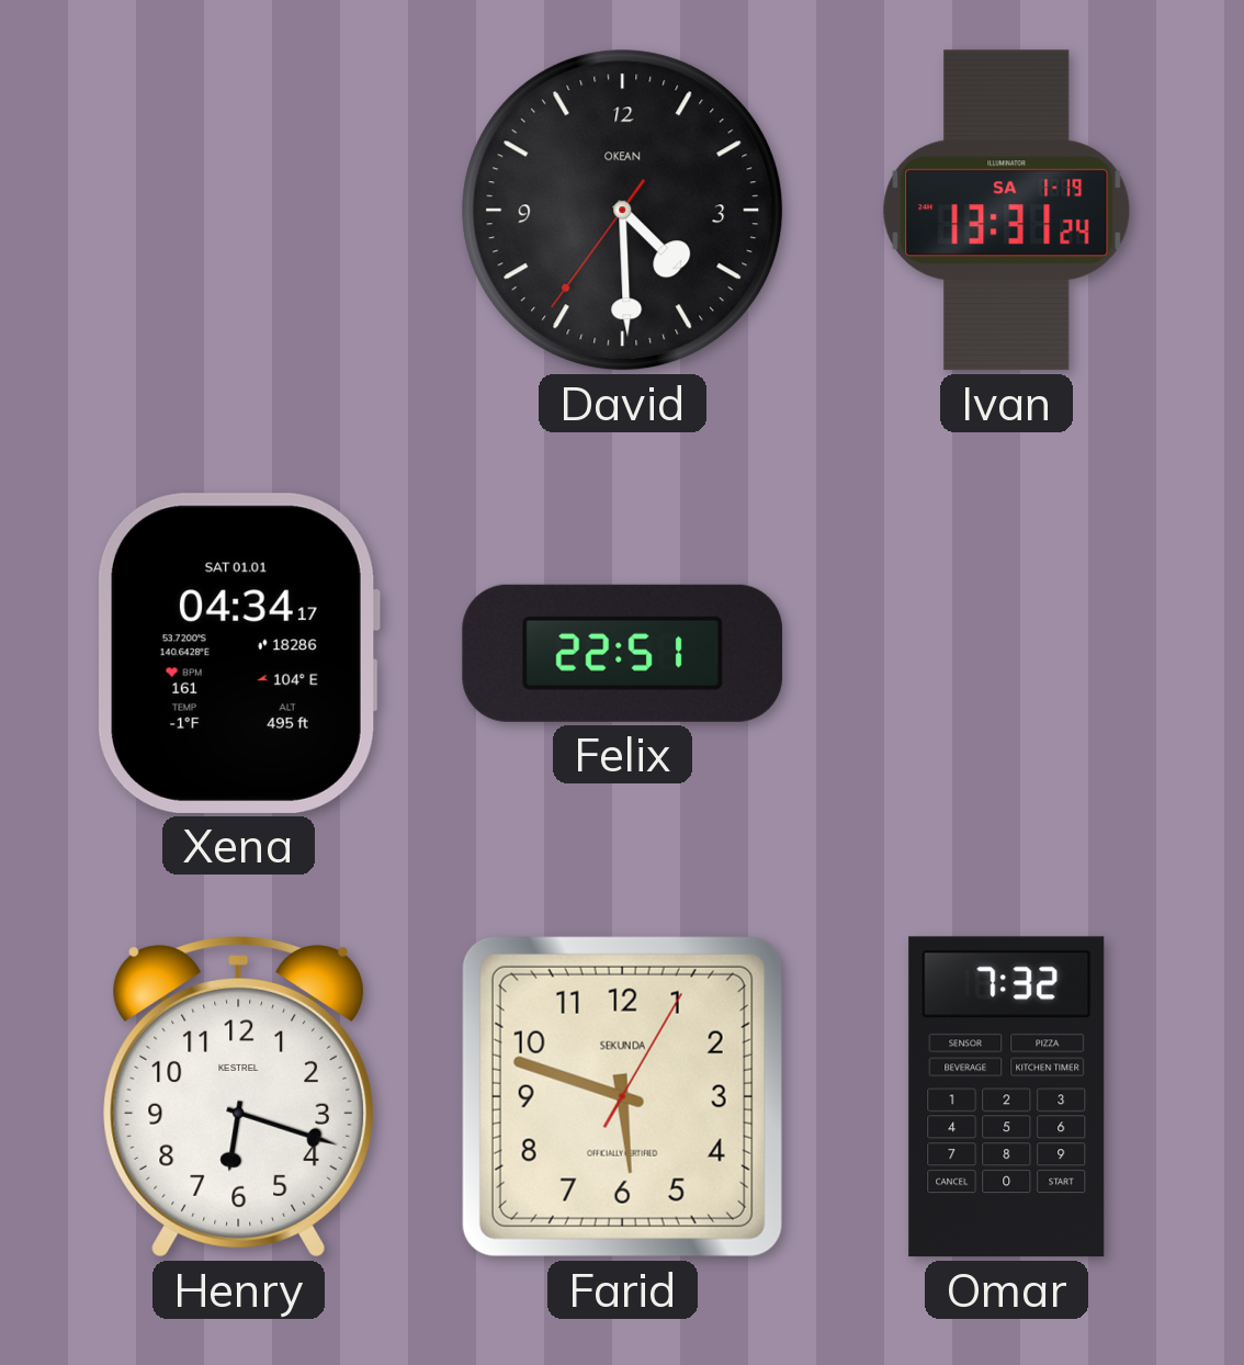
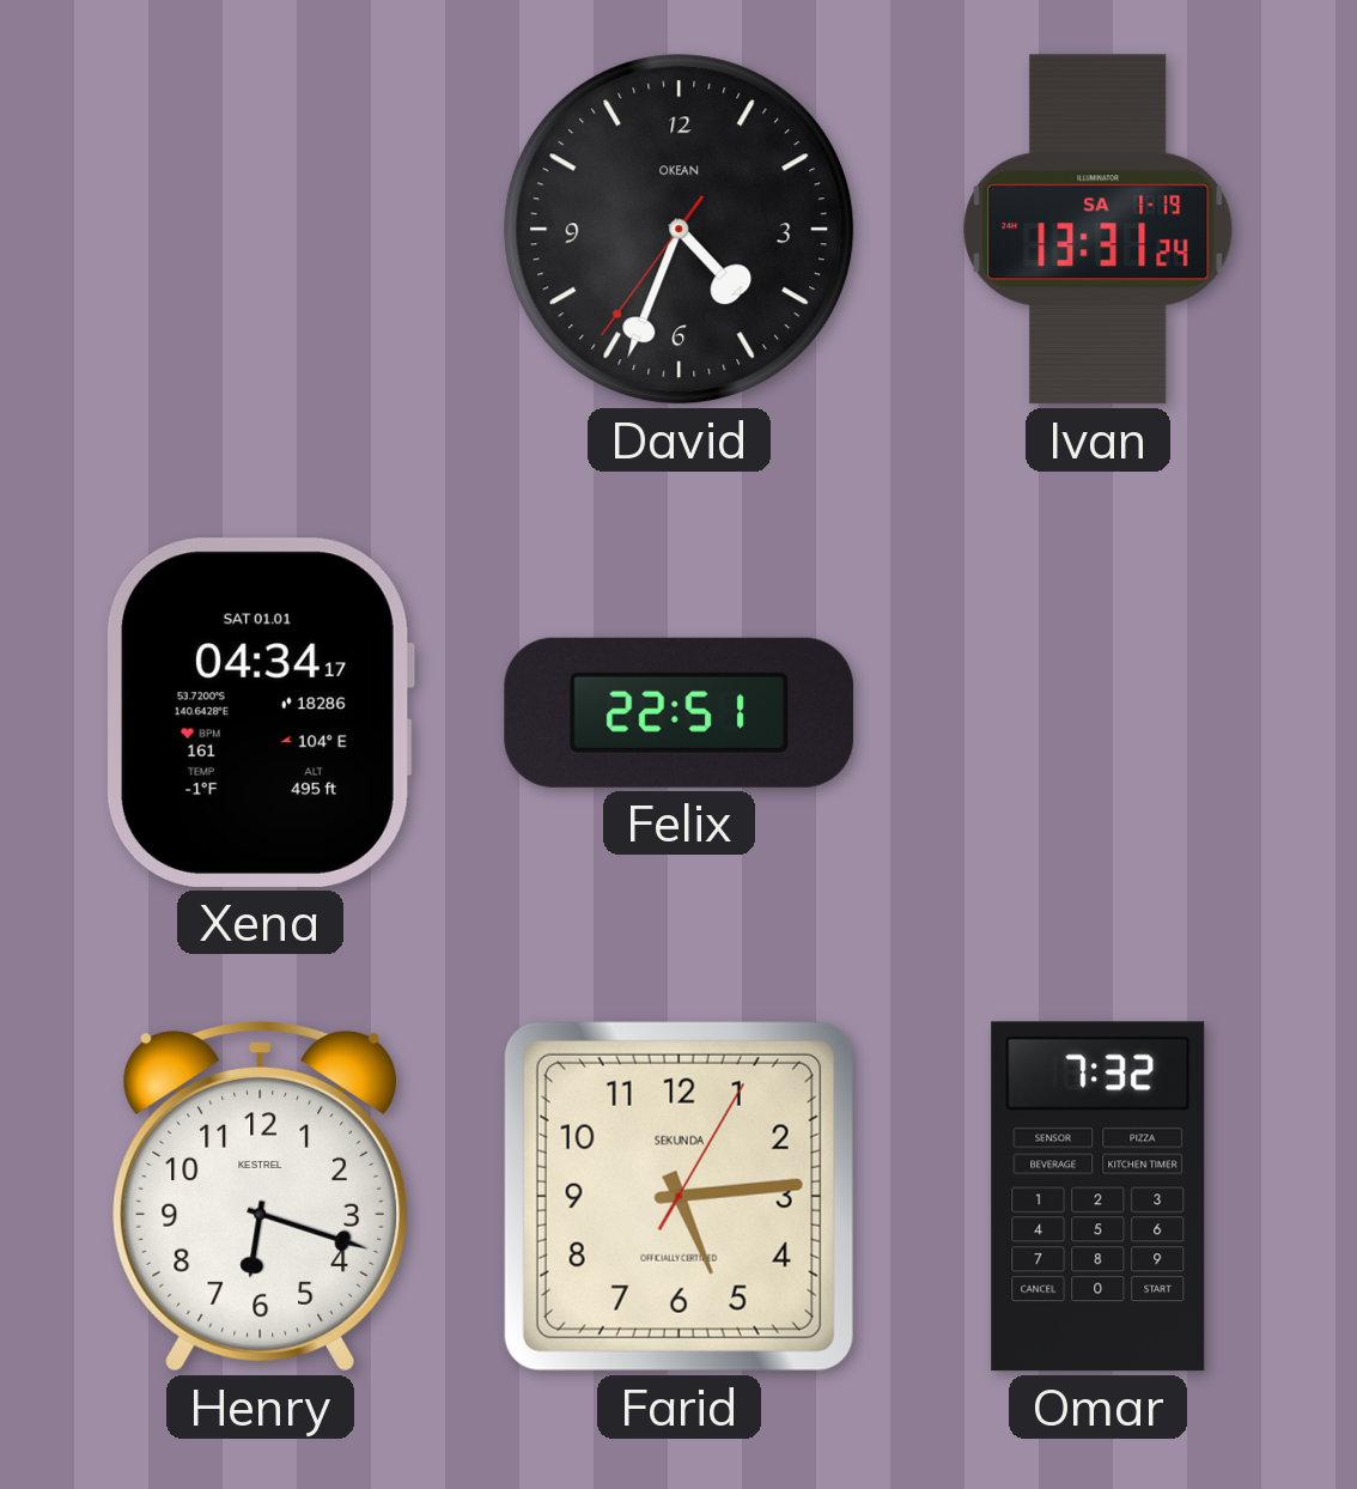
David: 4:29 -> 4:33 (680, 230)
Farid: 5:48 -> 5:14 (678, 1196)
